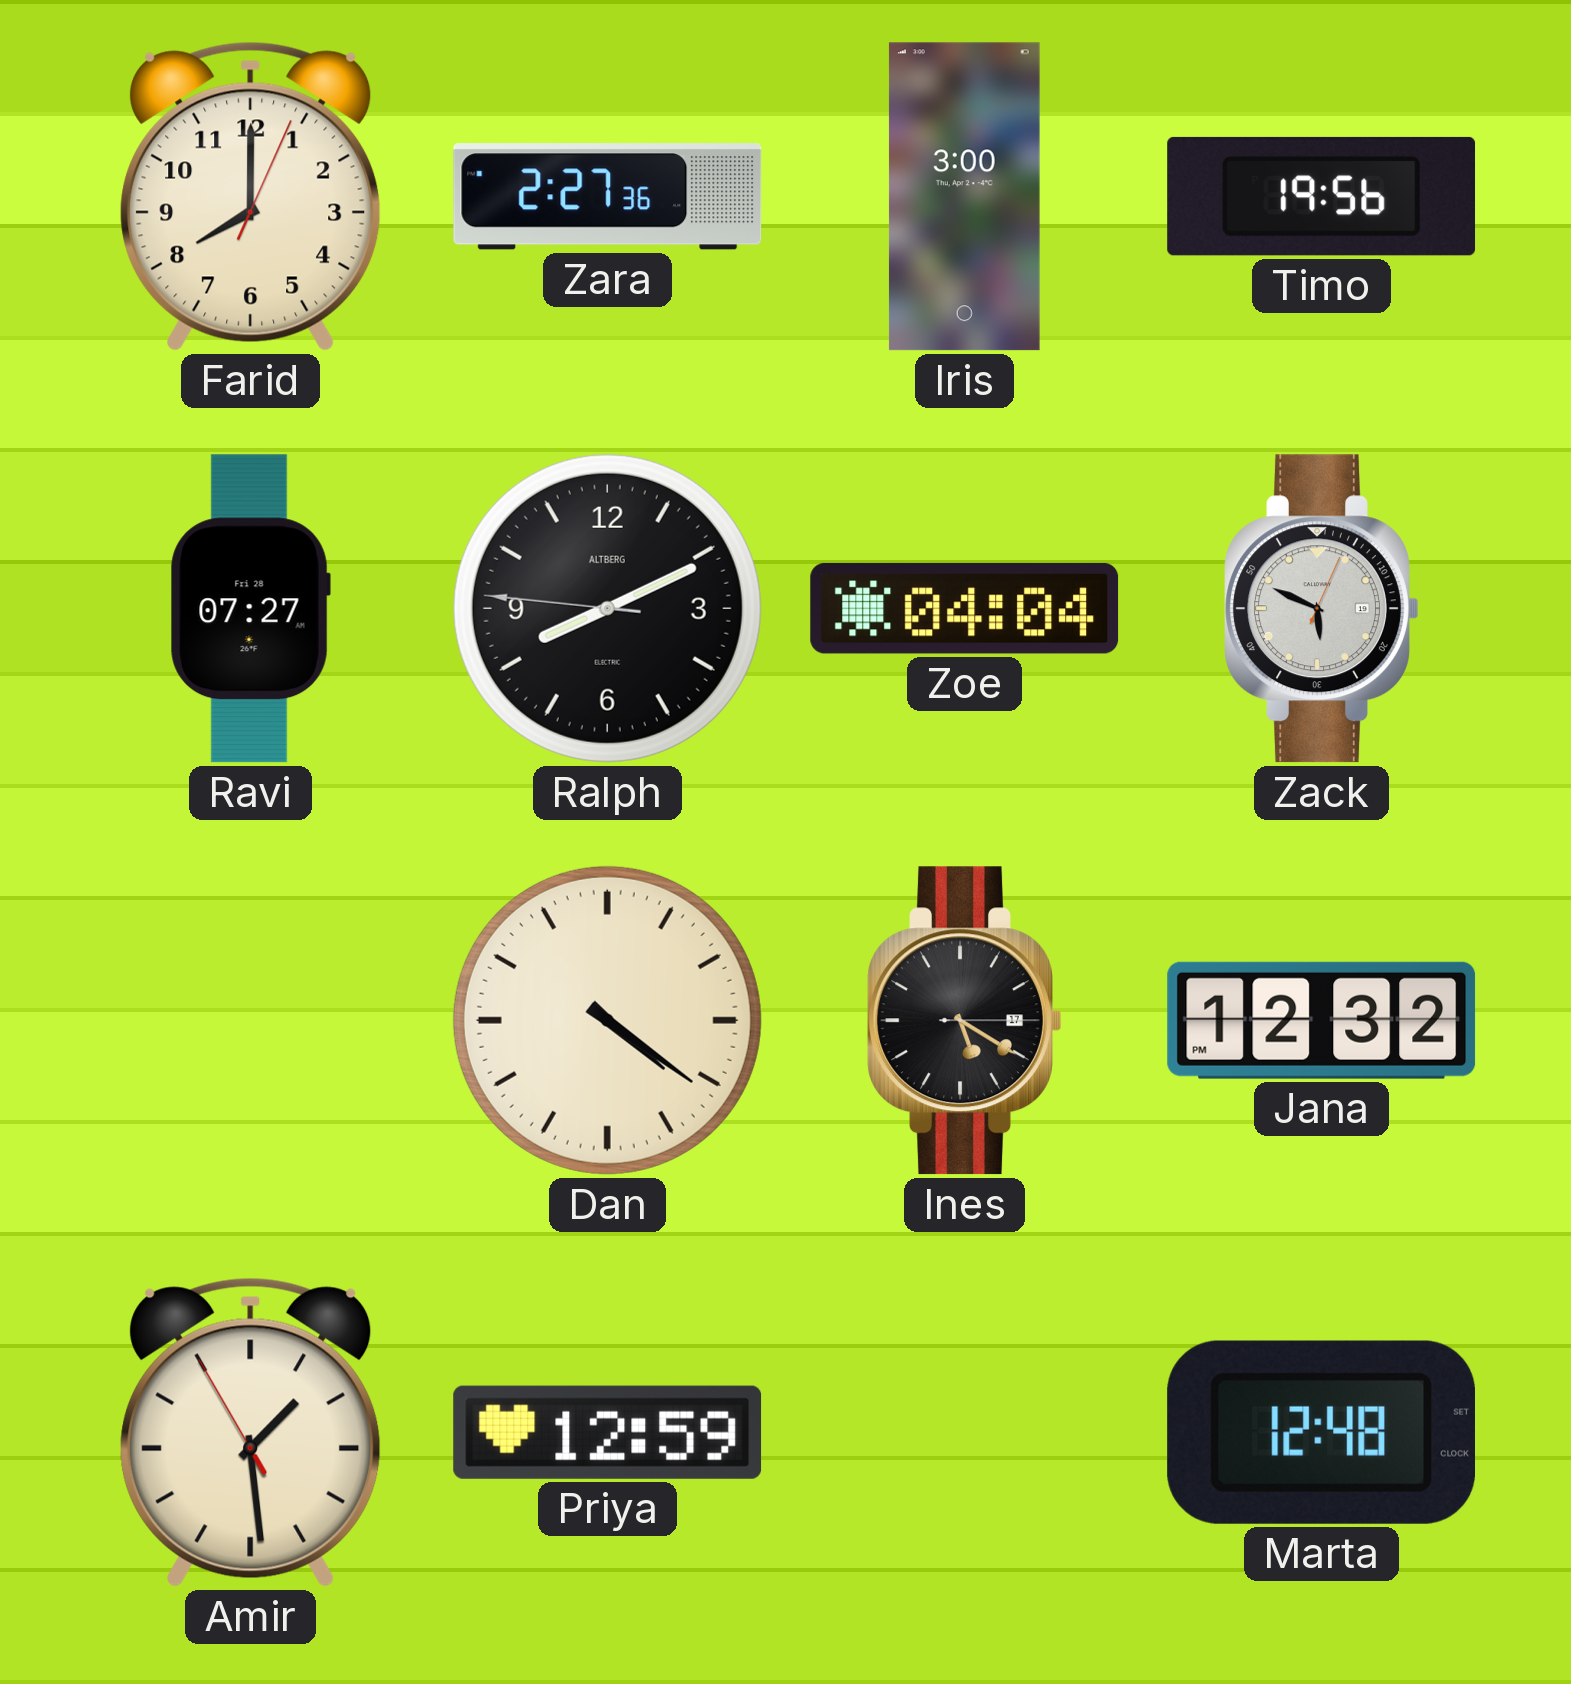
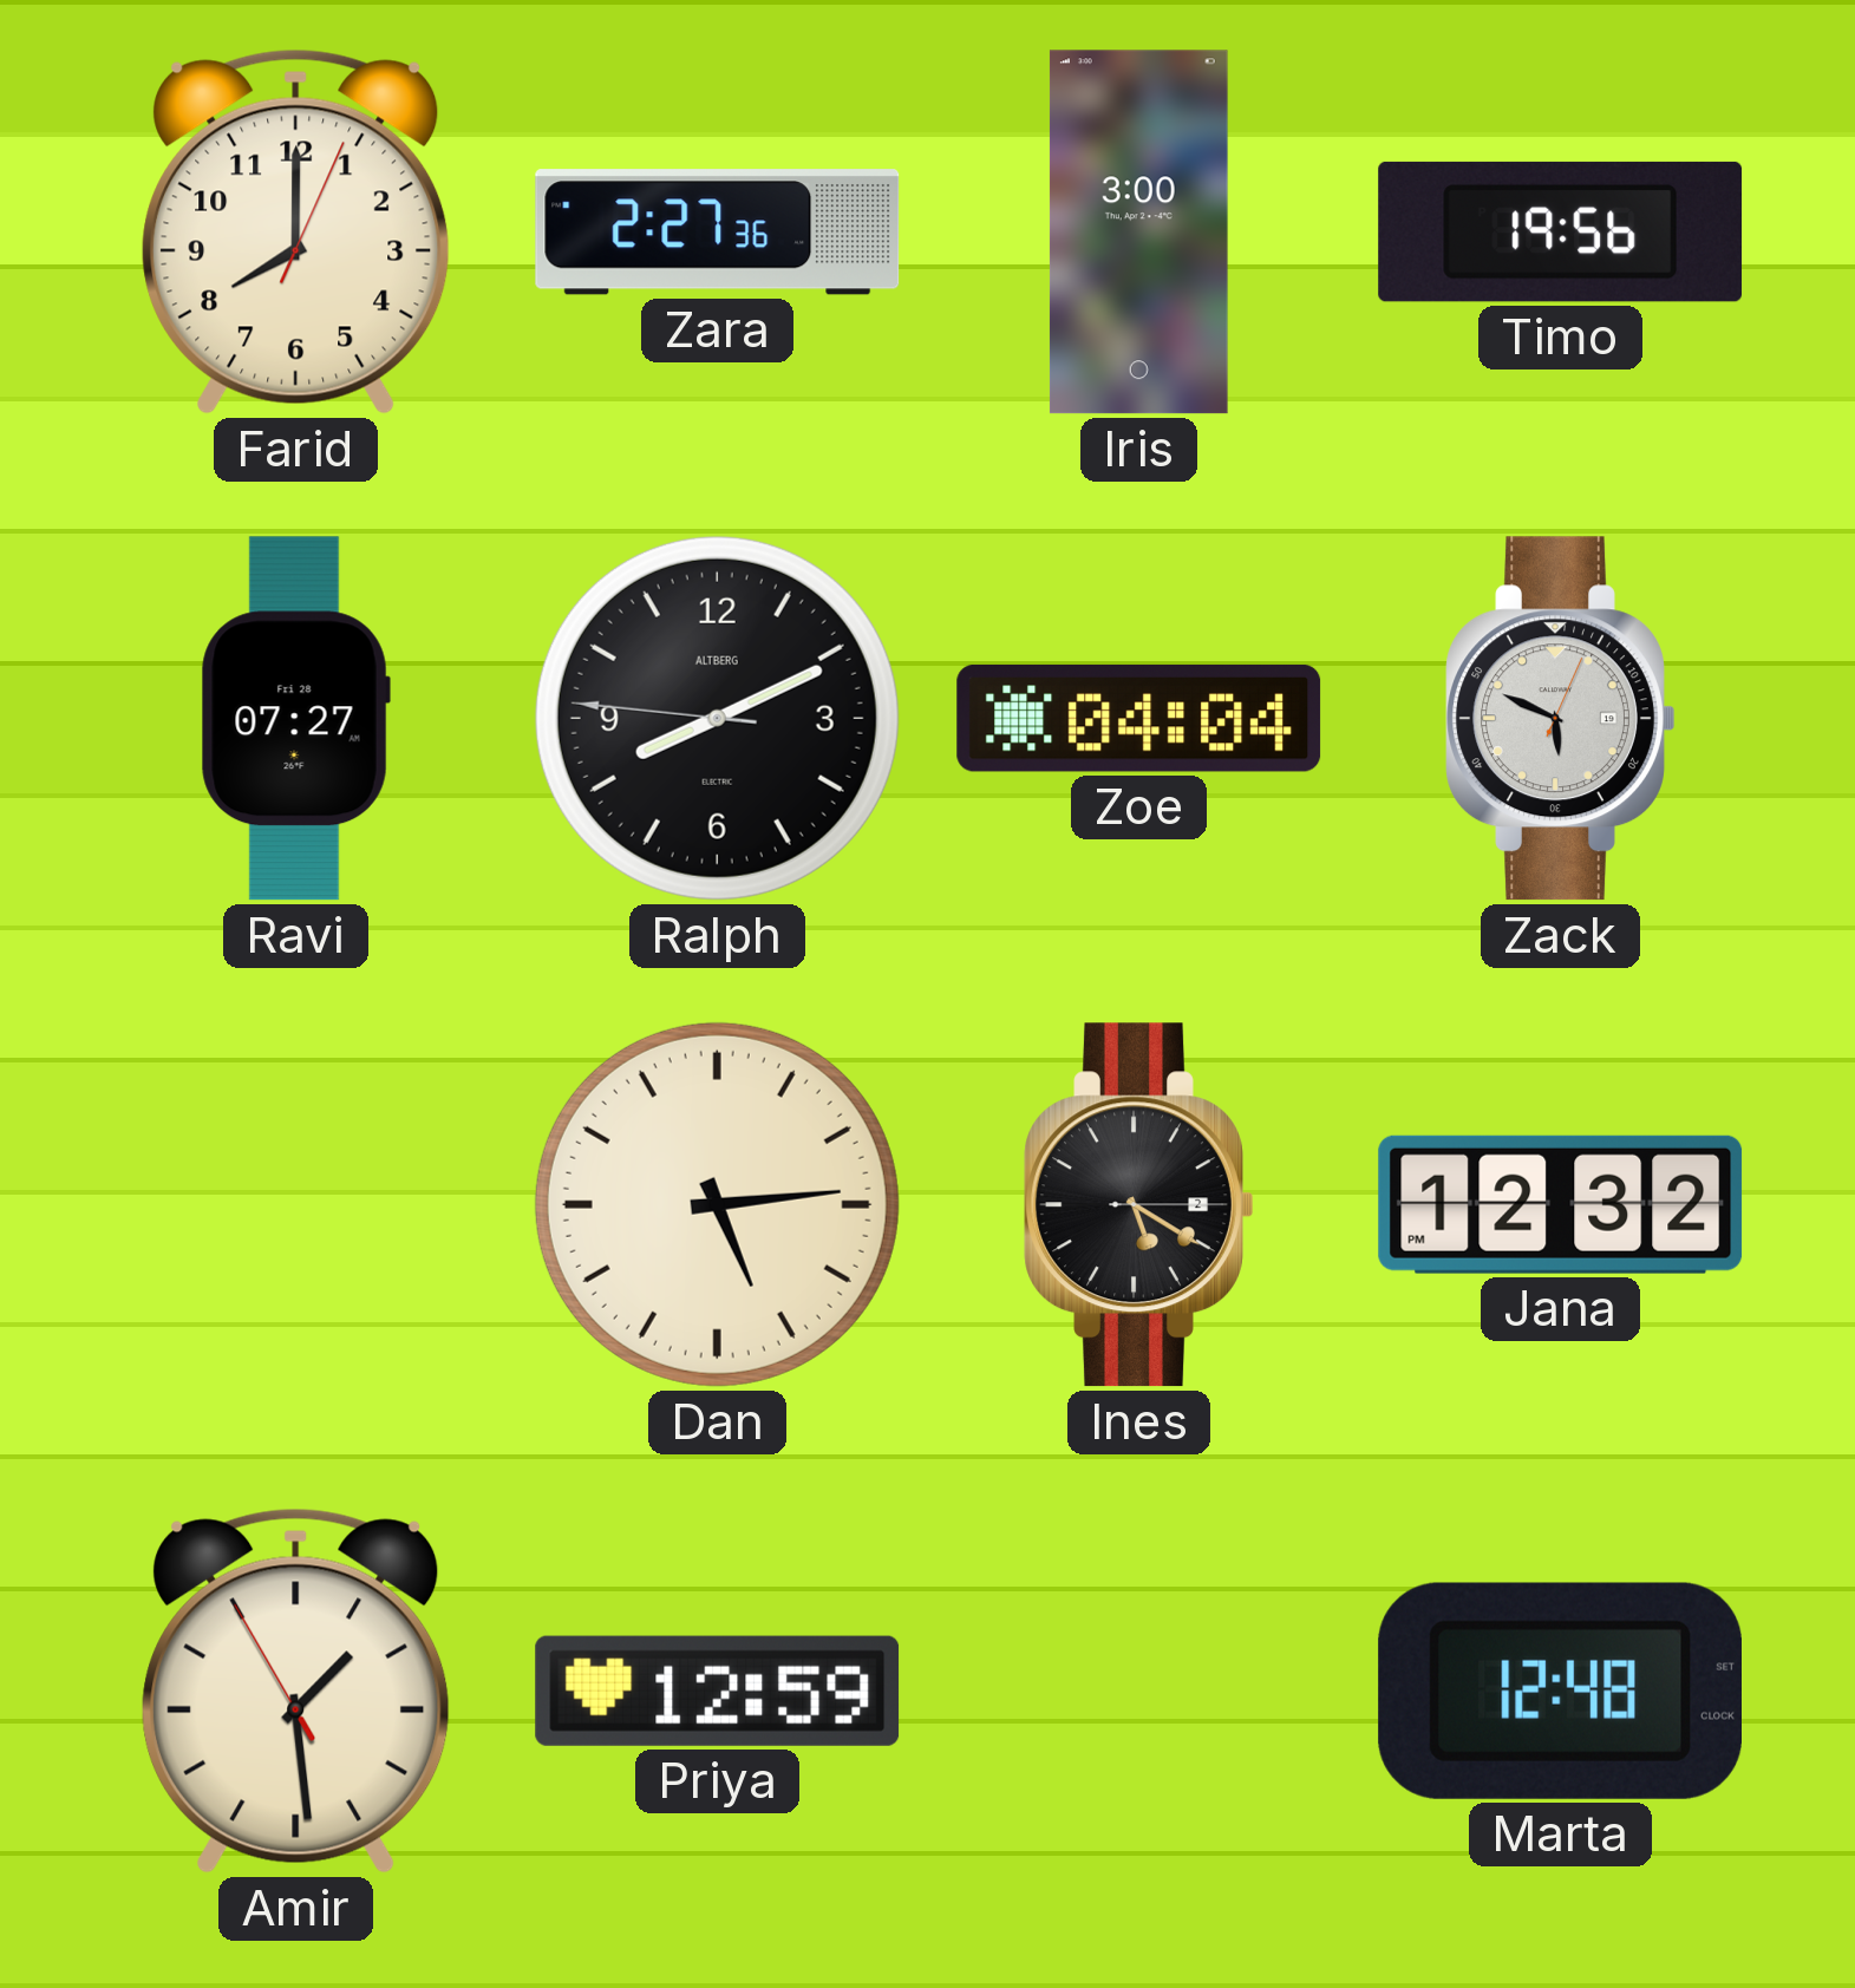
Dan: 4:21 -> 5:14 (717, 1204)
Ines date: 17 -> 2 (1139, 1205)
